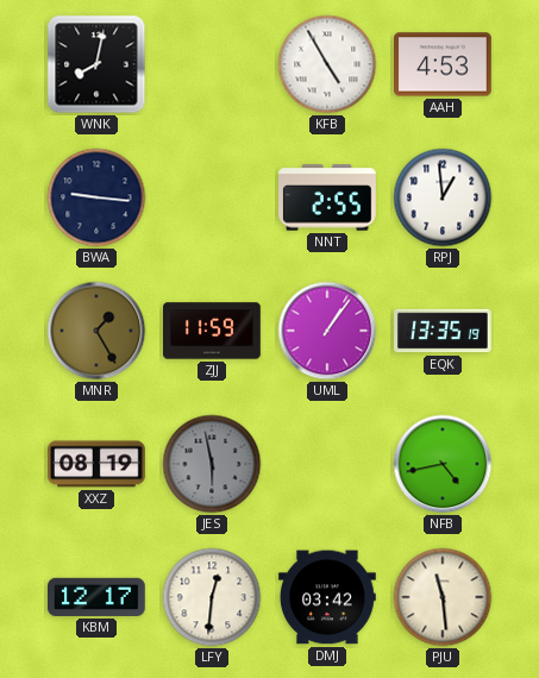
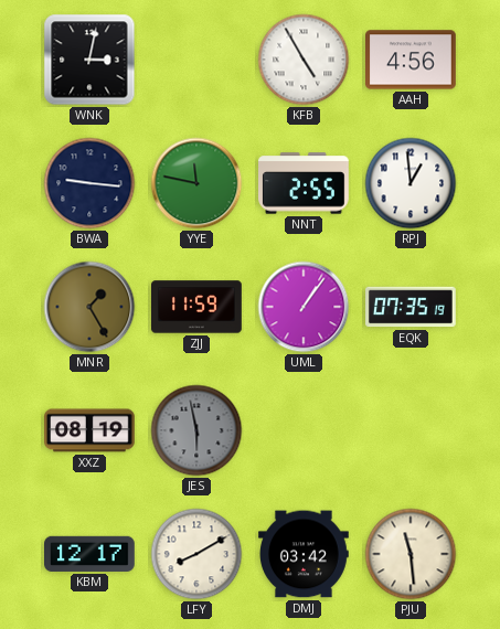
WNK: 8:02 -> 3:02 (89, 60)
AAH: 4:53 -> 4:56 (412, 60)
YYE: none -> 11:47 (196, 183)
EQK: 13:35 -> 07:35 (412, 307)
NFB: 4:43 -> none (443, 464)
LFY: 12:31 -> 8:10 (196, 554)
